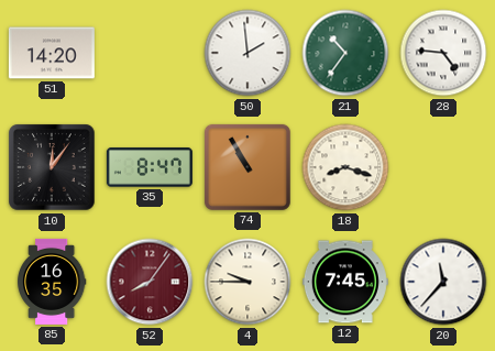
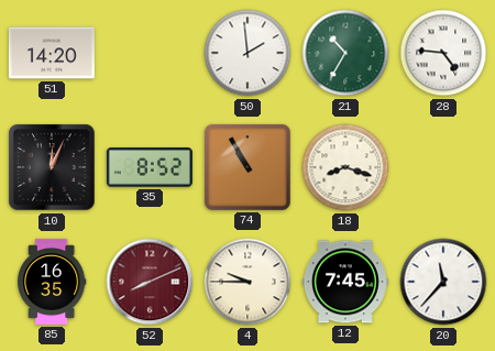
21: 10:36 -> 10:35 (345, 53)
10: 12:06 -> 12:04 (52, 167)
35: 8:47 -> 8:52 (150, 167)
52: 8:06 -> 8:11 (150, 282)
